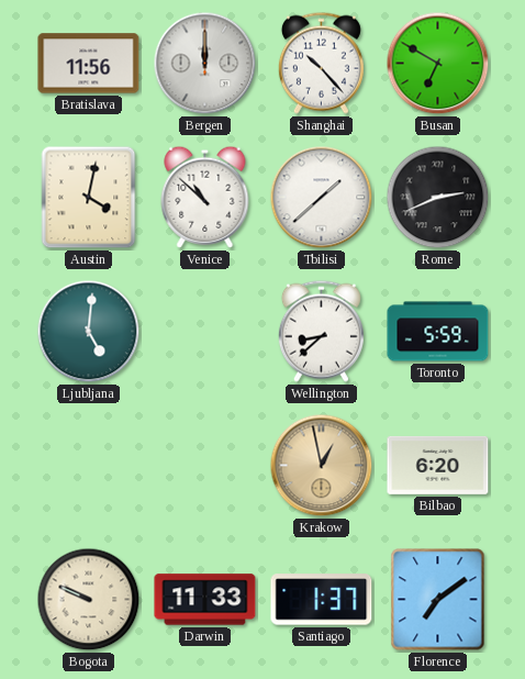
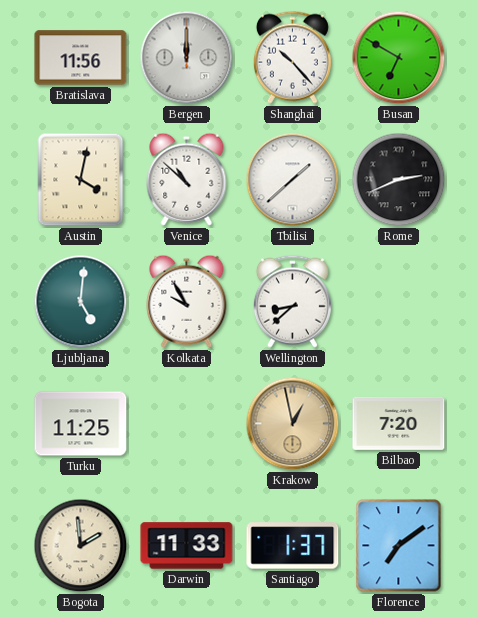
Kolkata: none -> 9:55 (187, 301)
Toronto: 5:59 -> none (438, 332)
Turku: none -> 11:25 (81, 424)
Bilbao: 6:20 -> 7:20 (399, 423)
Bogota: 9:49 -> 1:59 (81, 546)
